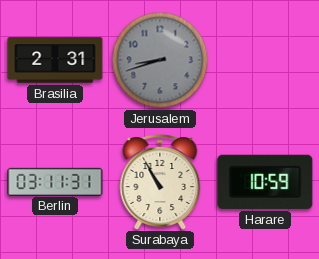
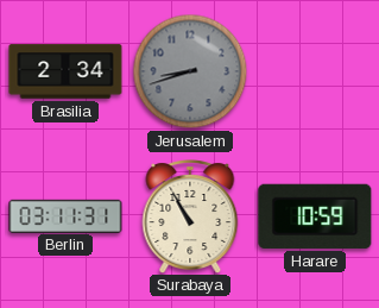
Brasilia: 2:31 -> 2:34 (65, 71)
